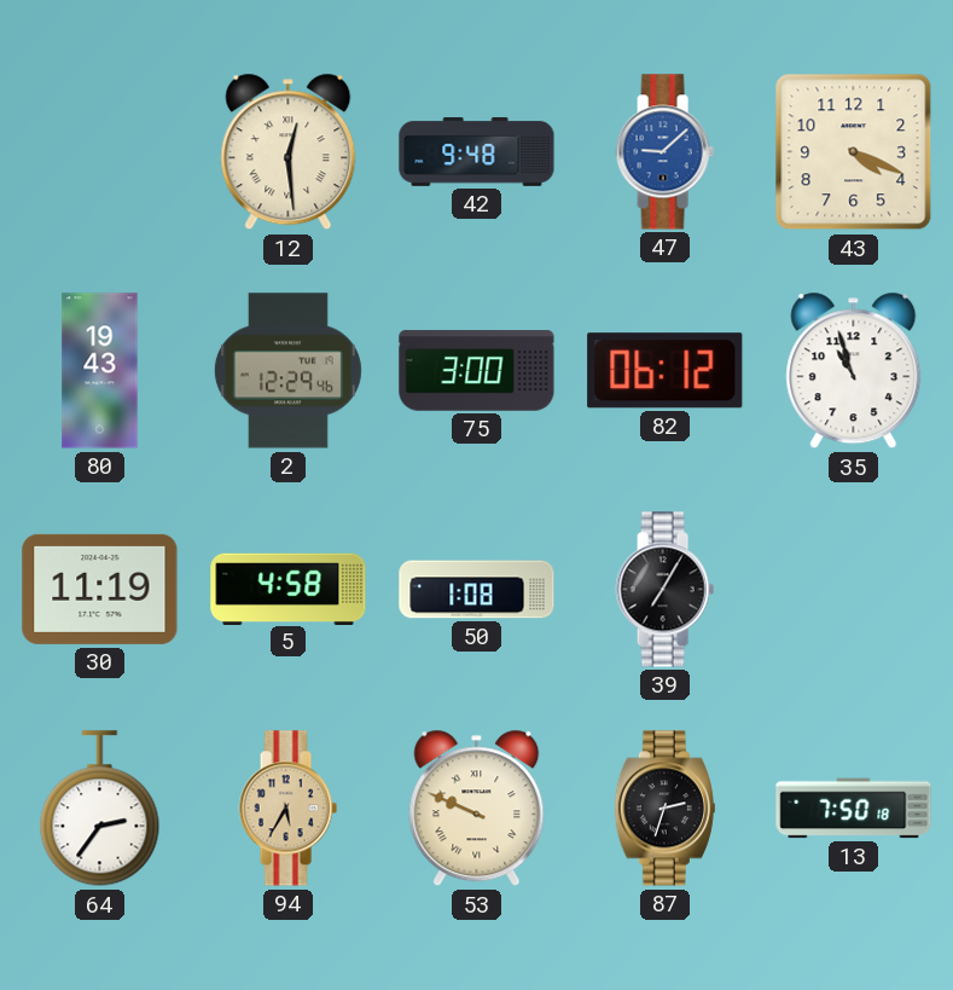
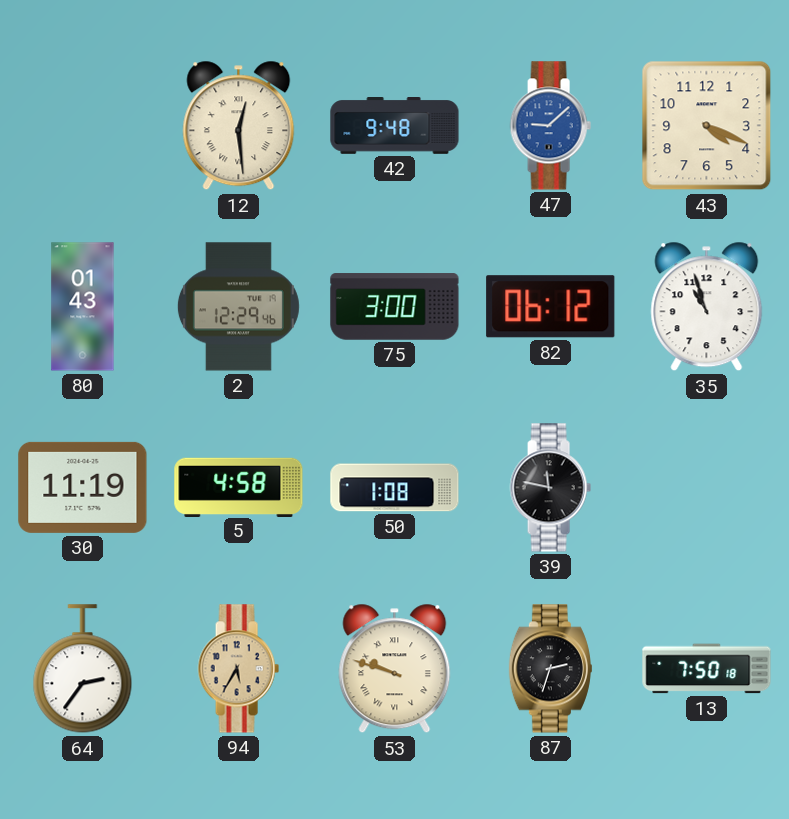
80: 19:43 -> 01:43 (83, 307)
39: 7:05 -> 11:47 (550, 488)
53: 9:49 -> 9:48 (395, 669)
